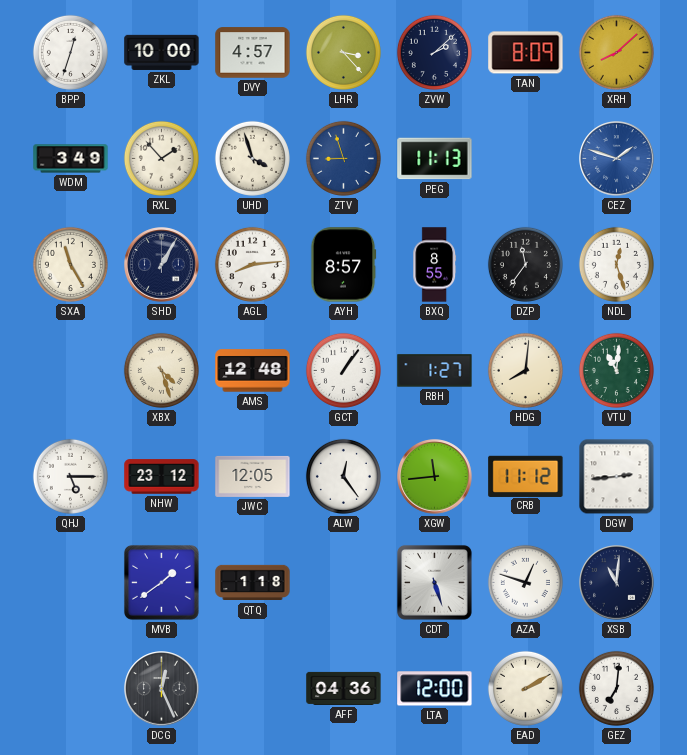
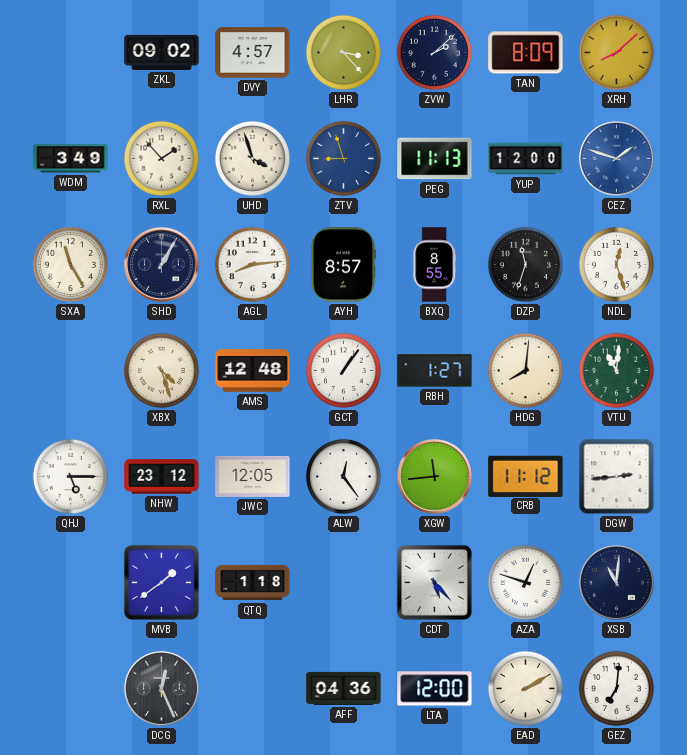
BPP: 12:33 -> none (70, 52)
ZKL: 10:00 -> 09:02 (162, 52)
YUP: none -> 12:00 (526, 159)
DZP: 11:36 -> 11:33 (525, 264)
CDT: 5:27 -> 5:23 (434, 582)
